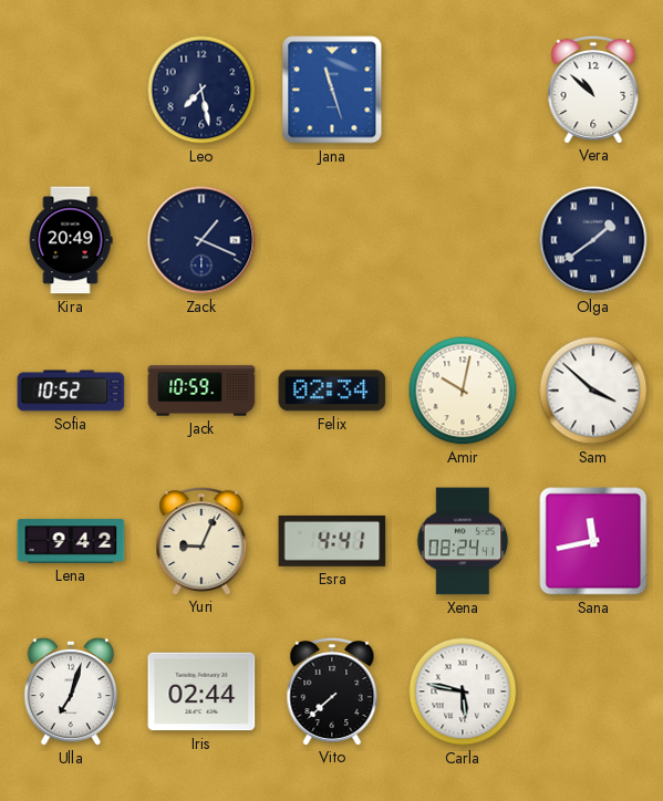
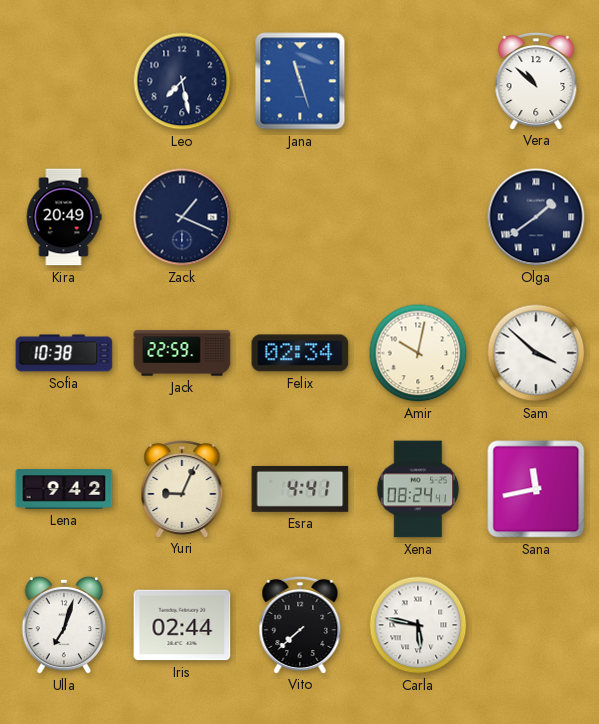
Sofia: 10:52 -> 10:38 (64, 353)
Jack: 10:59 -> 22:59 (182, 353)
